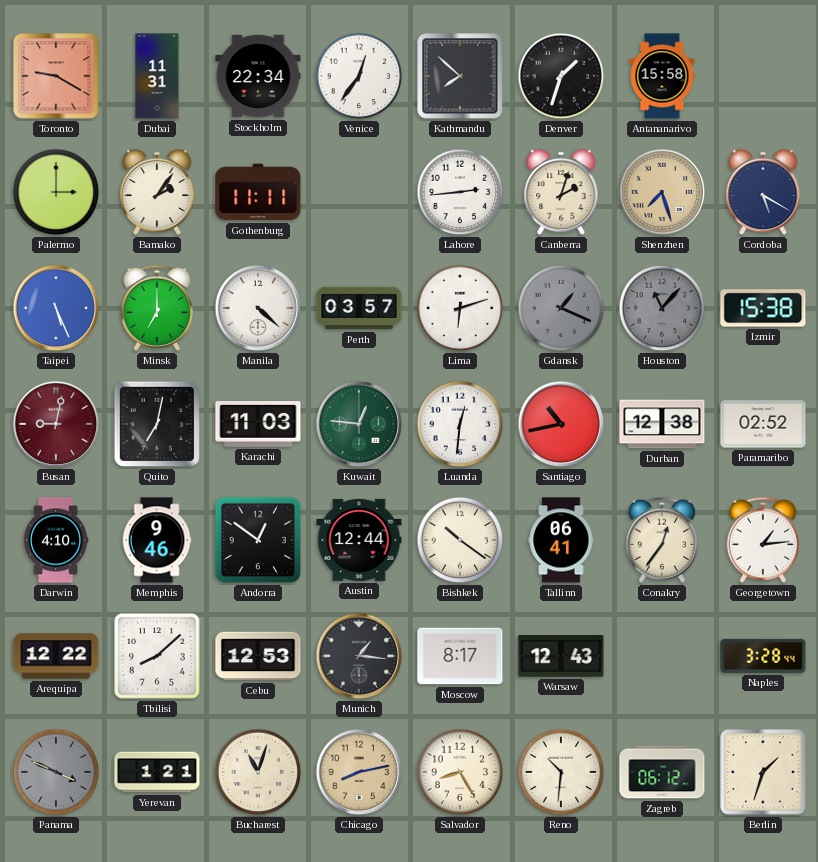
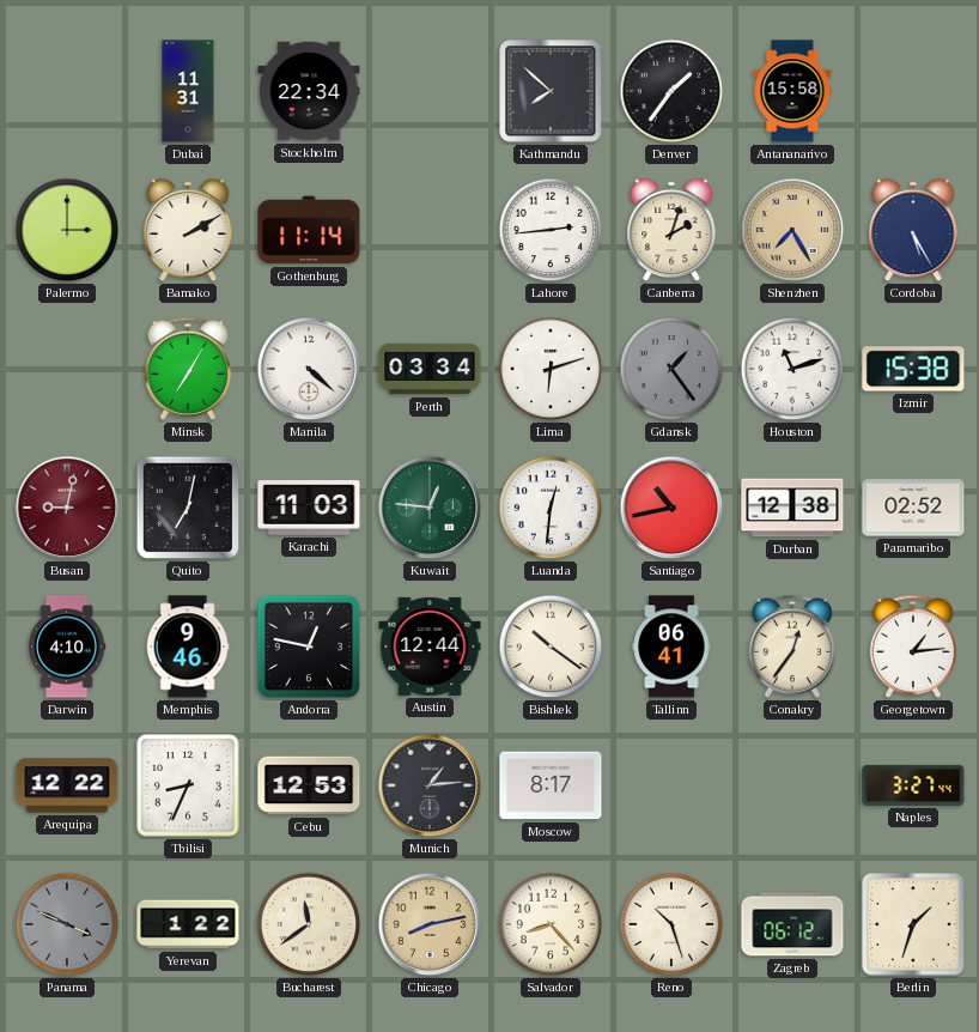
Toronto: 9:20 -> none (56, 76)
Venice: 12:36 -> none (359, 76)
Denver: 1:33 -> 1:36 (671, 91)
Bamako: 2:06 -> 2:10 (188, 230)
Gothenburg: 11:11 -> 11:14 (309, 230)
Shenzhen: 7:27 -> 7:25 (792, 230)
Cordoba: 5:20 -> 5:25 (913, 230)
Taipei: 5:26 -> none (56, 308)
Minsk: 7:00 -> 7:05 (188, 369)
Perth: 03:57 -> 03:34 (430, 369)
Gdansk: 1:19 -> 1:24 (671, 369)
Houston: 11:07 -> 11:12 (792, 369)
Houston dial: grey -> white (792, 369)
Andorra: 12:51 -> 12:47 (309, 646)
Tbilisi: 8:08 -> 8:34 (188, 785)
Munich: 1:16 -> 1:14 (430, 785)
Warsaw: 12:43 -> none (561, 656)
Naples: 3:28 -> 3:27 (913, 785)
Yerevan: 1:21 -> 1:22 (188, 924)
Bucharest: 11:03 -> 11:39 (309, 924)
Salvador: 8:25 -> 8:23 (551, 924)
Reno: 10:31 -> 10:27 (671, 924)
